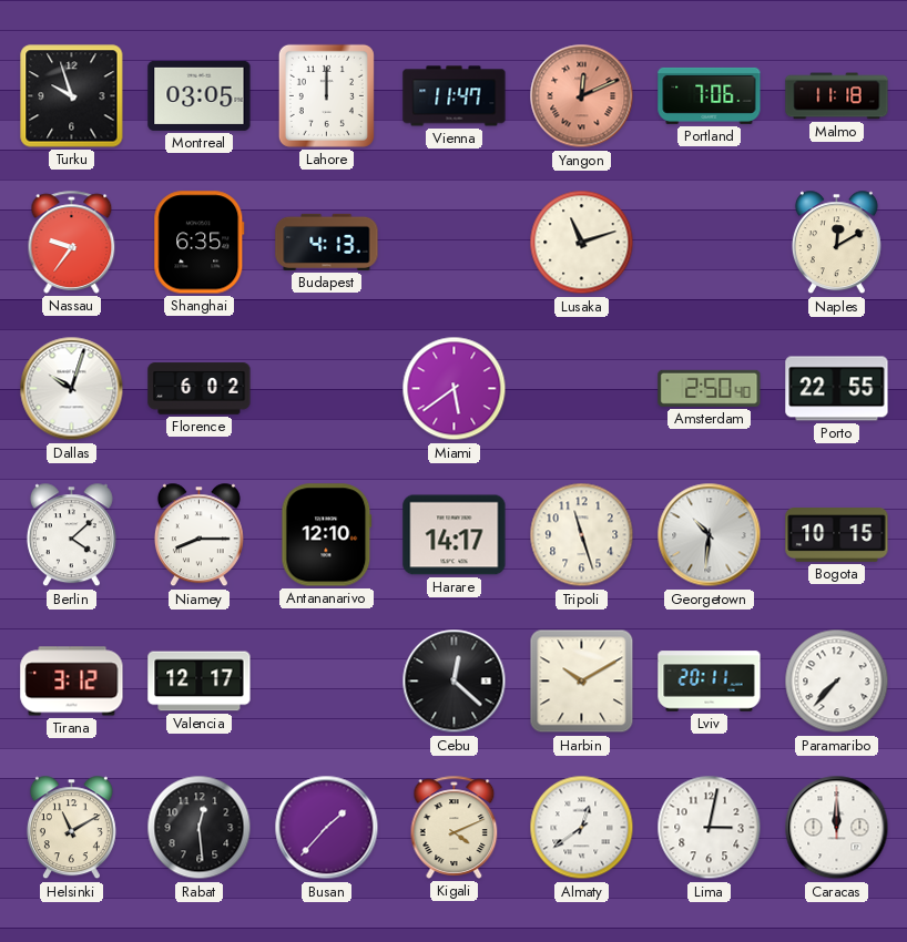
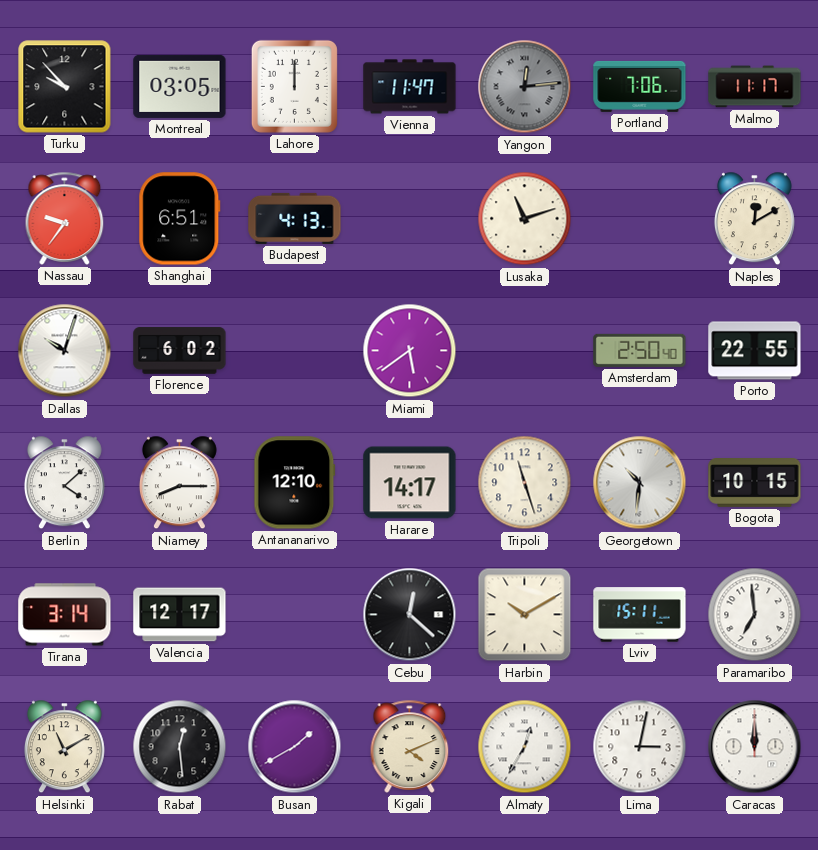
Turku: 9:57 -> 9:53 (65, 87)
Yangon: 12:11 -> 12:14 (525, 87)
Yangon dial: salmon -> grey (525, 87)
Malmo: 11:18 -> 11:17 (755, 87)
Shanghai: 6:35 -> 6:51 (180, 219)
Tirana: 3:12 -> 3:14 (65, 615)
Lviv: 20:11 -> 15:11 (640, 615)
Paramaribo: 7:37 -> 6:59 (755, 615)
Busan: 1:37 -> 1:40 (295, 747)
Almaty: 12:39 -> 12:35 (525, 747)
